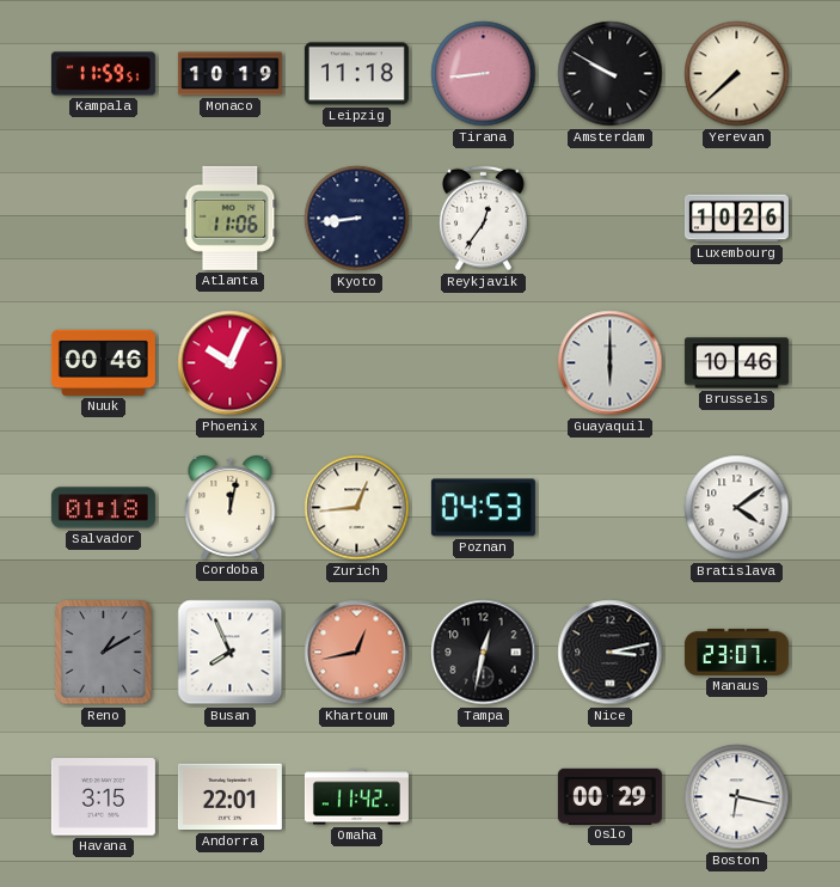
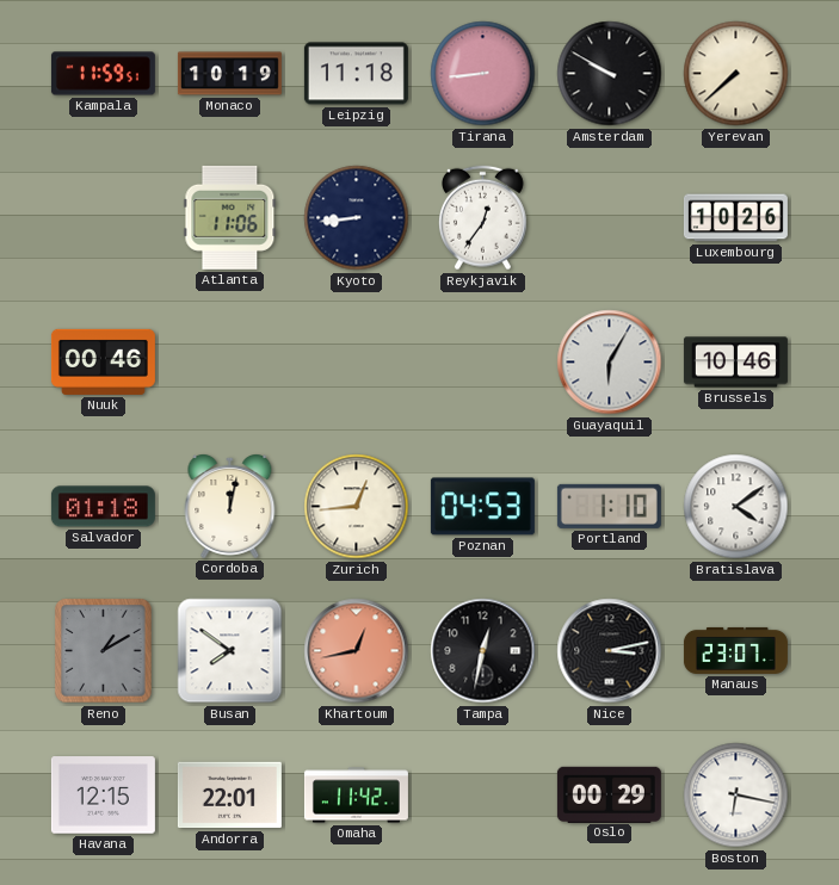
Phoenix: 10:04 -> none (231, 363)
Guayaquil: 6:00 -> 6:05 (610, 363)
Portland: none -> 1:10 (609, 506)
Busan: 7:56 -> 7:51 (230, 651)
Havana: 3:15 -> 12:15 (103, 796)
